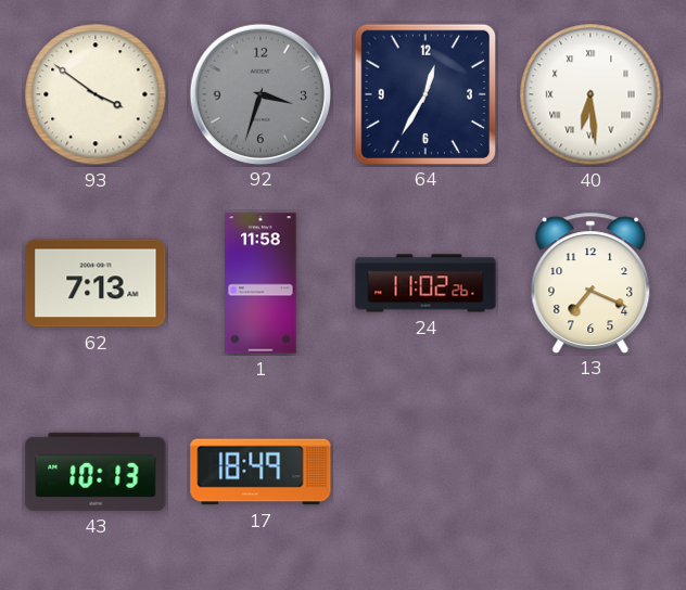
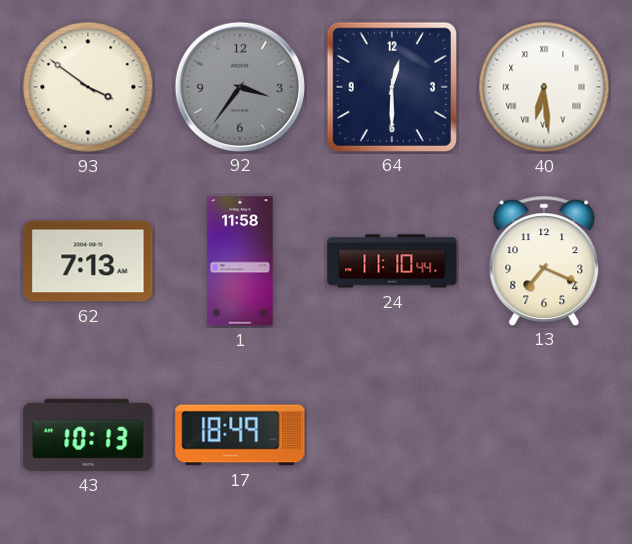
92: 3:33 -> 3:36 (239, 86)
64: 12:35 -> 12:30 (391, 86)
24: 11:02 -> 11:10 (392, 261)
